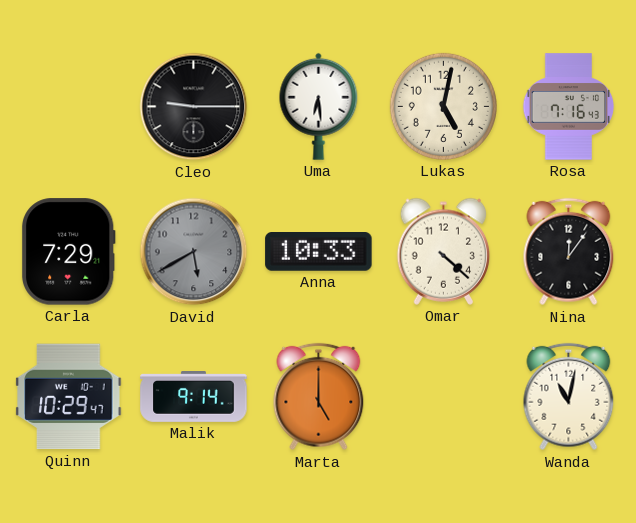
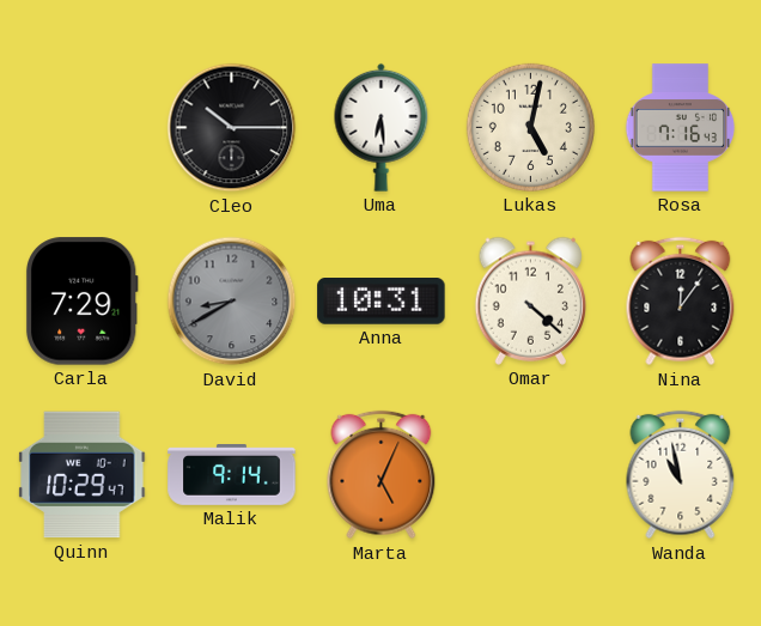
Cleo: 9:15 -> 10:15 (232, 128)
David: 5:40 -> 8:40 (232, 302)
Anna: 10:33 -> 10:31 (382, 302)
Marta: 5:00 -> 5:04 (382, 475)
Wanda: 11:02 -> 10:58 (681, 475)
